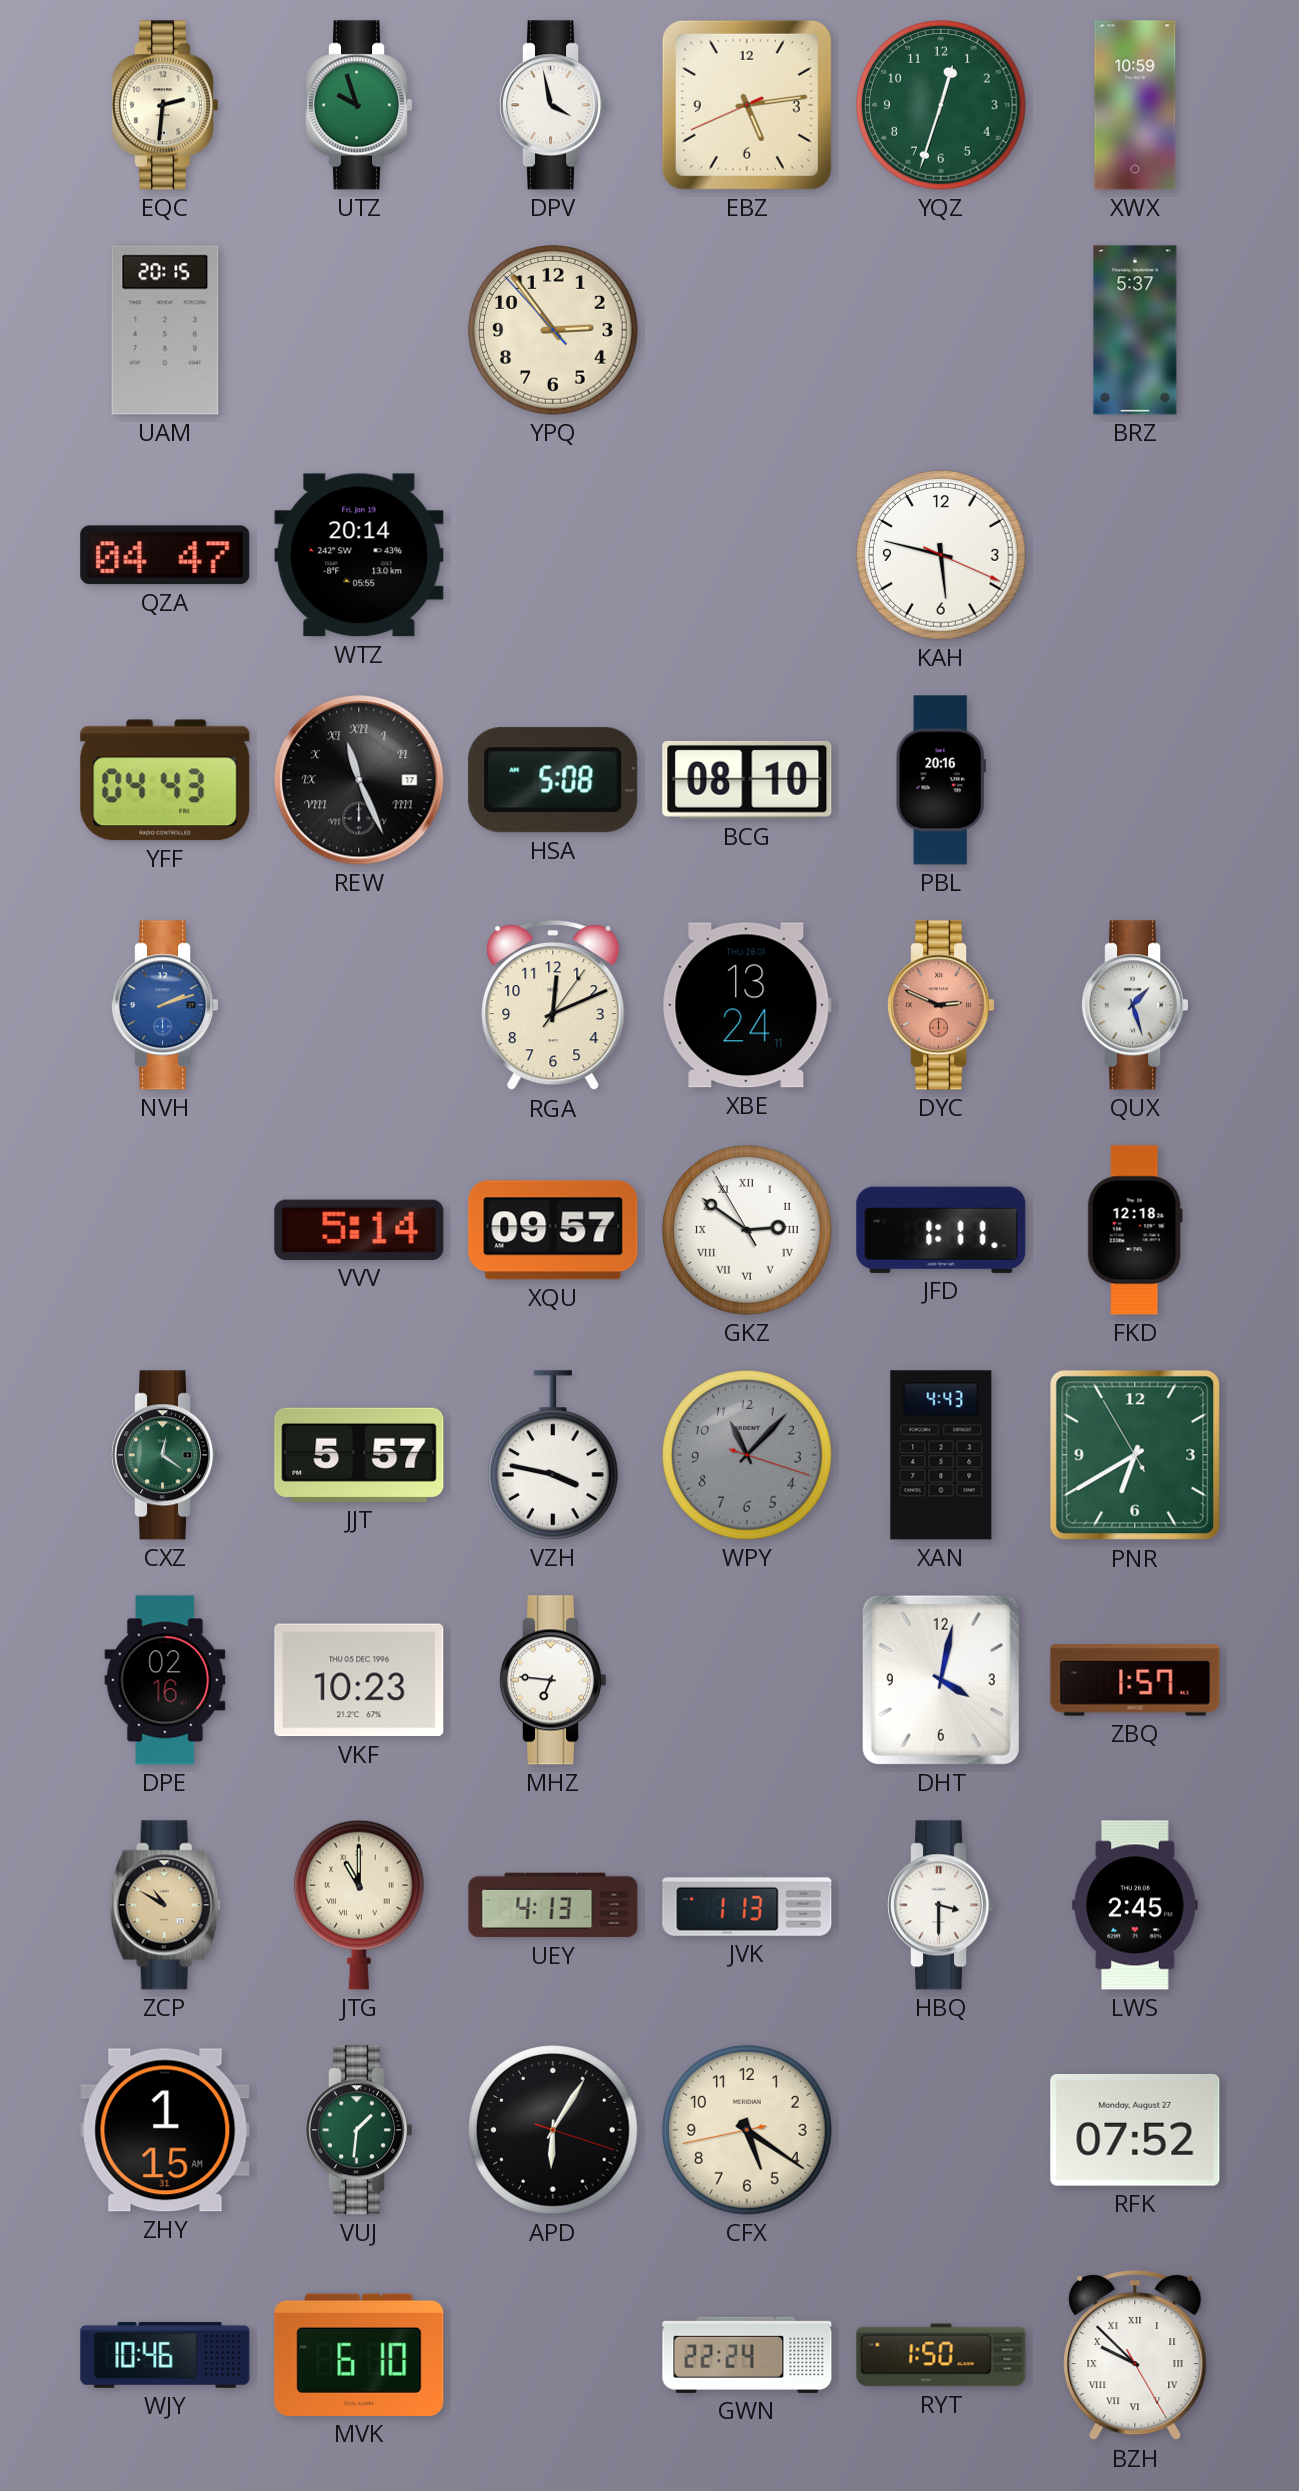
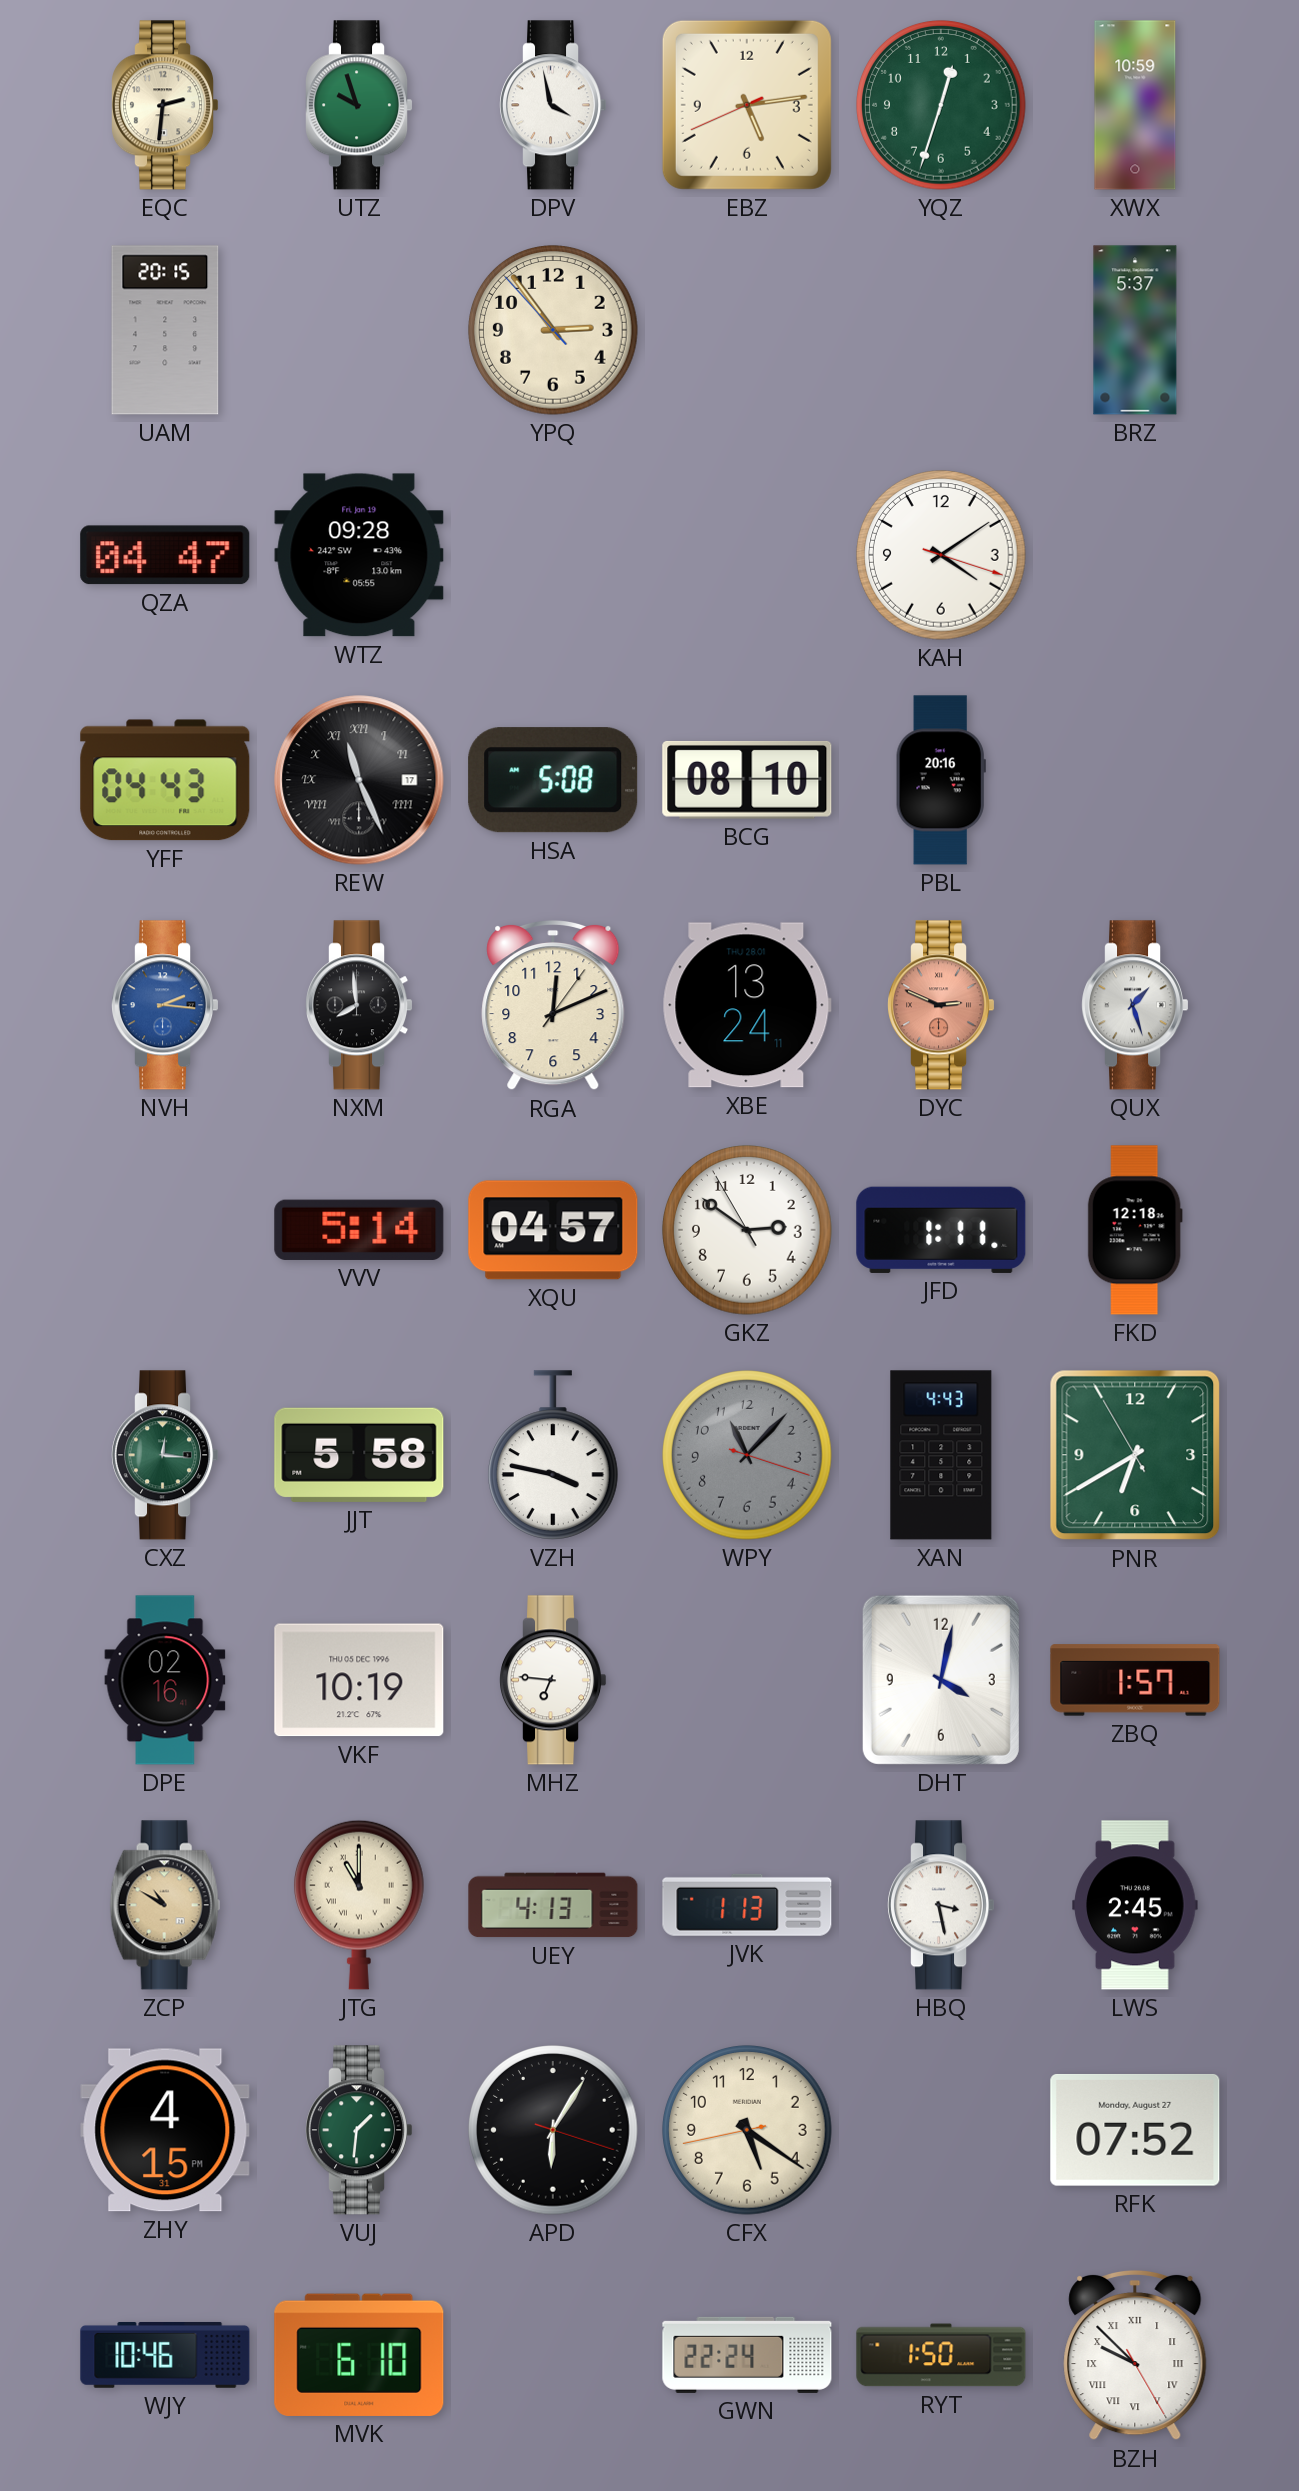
WTZ: 20:14 -> 09:28 (359, 555)
KAH: 5:47 -> 4:09 (941, 555)
NVH: 2:12 -> 2:16 (166, 1005)
NXM: none -> 7:59 (360, 1005)
XQU: 09:57 -> 04:57 (553, 1230)
GKZ numerals: Roman -> Arabic (747, 1230)
CXZ: 12:21 -> 12:16 (166, 1455)
JJT: 5:57 -> 5:58 (359, 1455)
VKF: 10:23 -> 10:19 (359, 1680)
HBQ: 3:30 -> 3:28 (942, 1905)
ZHY: 1:15 -> 4:15 (165, 2130)
